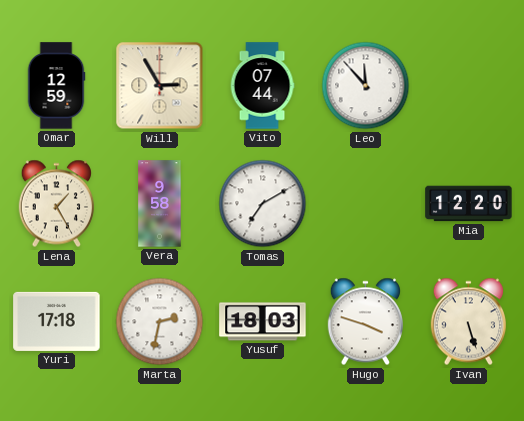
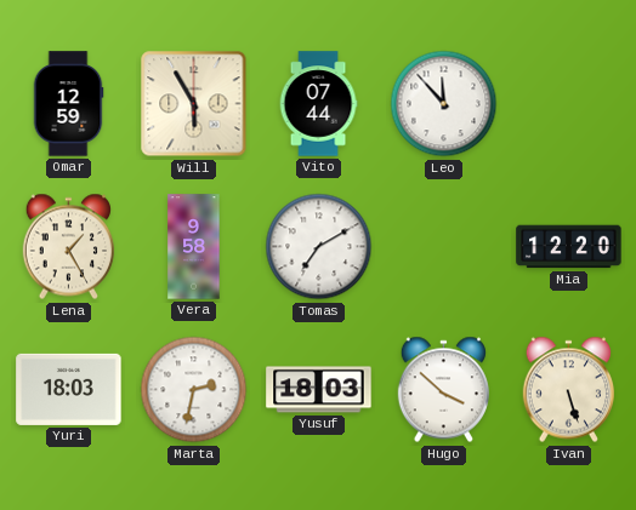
Will: 2:55 -> 5:55 (194, 104)
Yuri: 17:18 -> 18:03 (69, 389)
Hugo: 3:48 -> 3:52 (443, 390)
